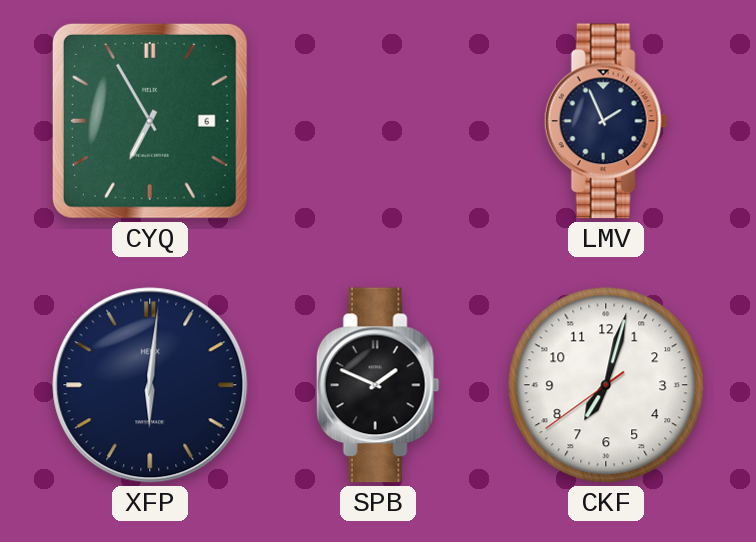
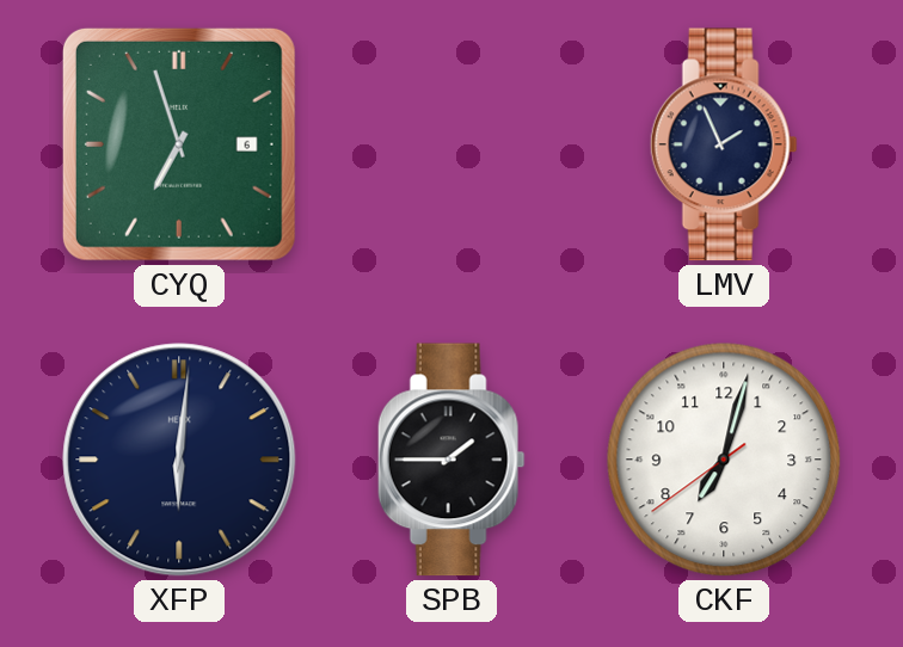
CYQ: 6:55 -> 6:57 (179, 144)
SPB: 1:49 -> 1:45 (451, 460)
